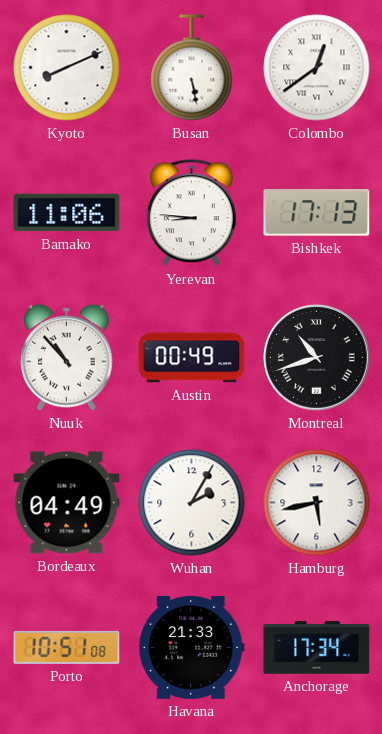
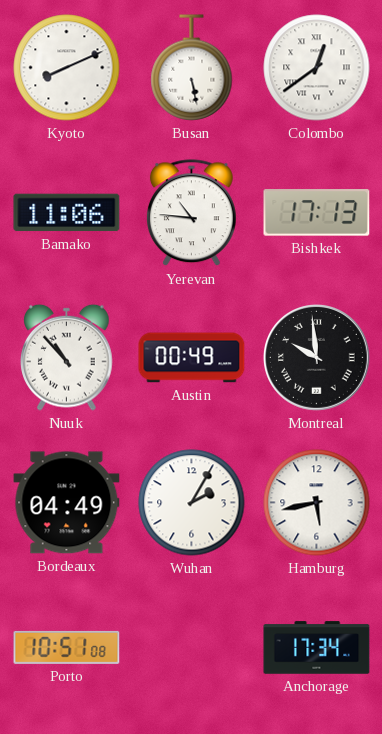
Yerevan: 8:46 -> 10:46 (191, 213)
Montreal: 10:42 -> 9:59 (317, 358)
Havana: 21:33 -> none (192, 647)
